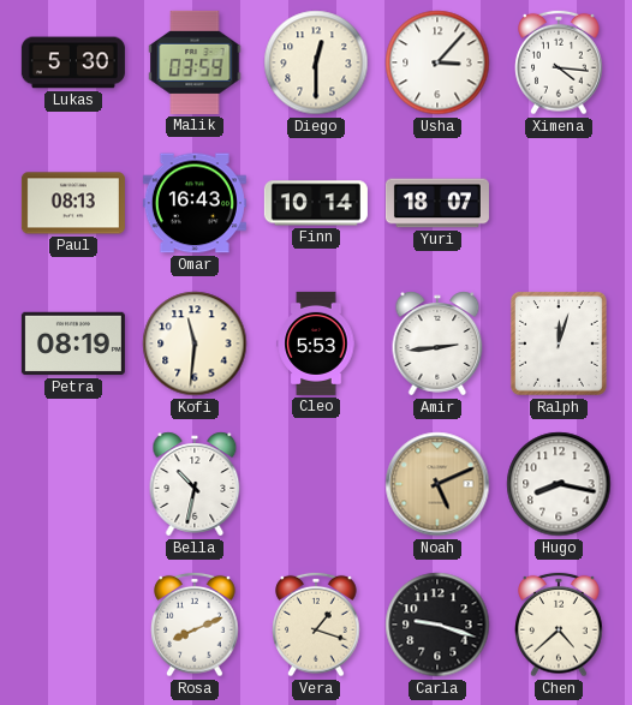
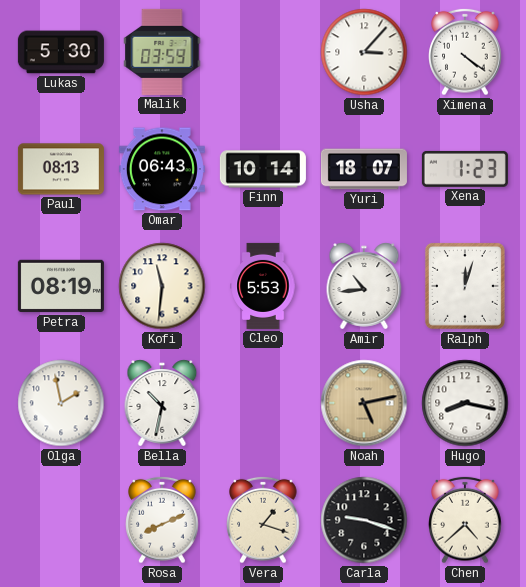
Diego: 12:30 -> none (316, 62)
Ximena: 4:16 -> 4:21 (465, 52)
Omar: 16:43 -> 06:43 (162, 169)
Xena: none -> 1:23 (465, 169)
Amir: 2:44 -> 10:44 (364, 286)
Olga: none -> 1:58 (61, 403)
Noah: 5:11 -> 5:13 (364, 403)
